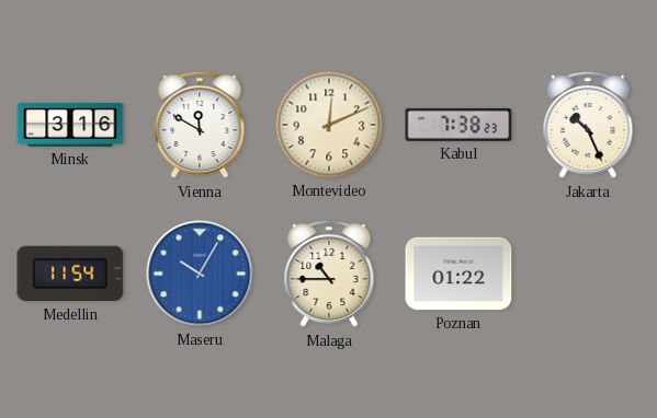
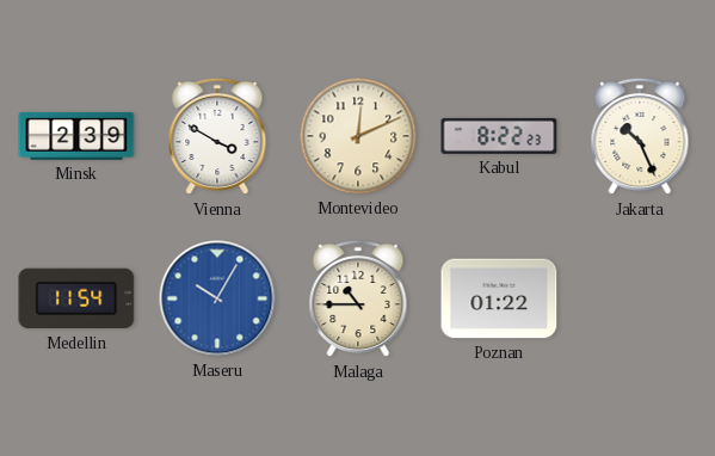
Minsk: 3:16 -> 2:39 (76, 136)
Vienna: 11:50 -> 3:50 (217, 136)
Kabul: 7:38 -> 8:22 (499, 136)
